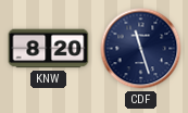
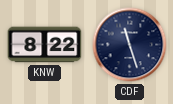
KNW: 8:20 -> 8:22 (45, 45)
